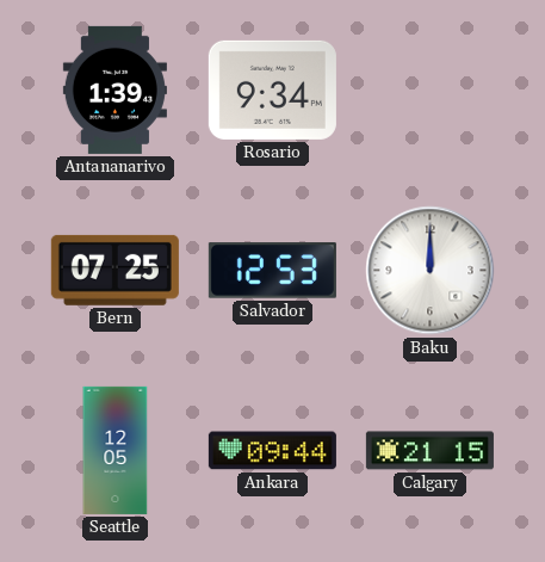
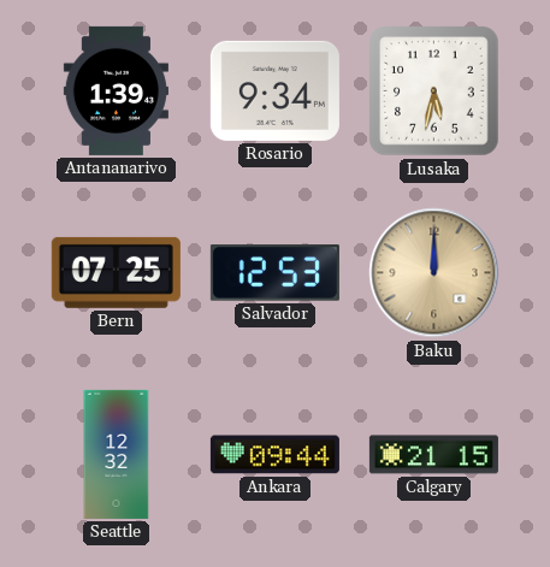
Lusaka: none -> 5:32 (434, 91)
Baku dial: white -> champagne (434, 273)
Seattle: 12:05 -> 12:32 (117, 454)
